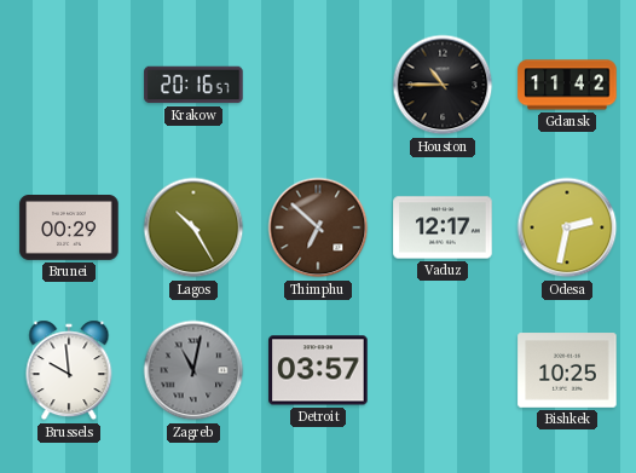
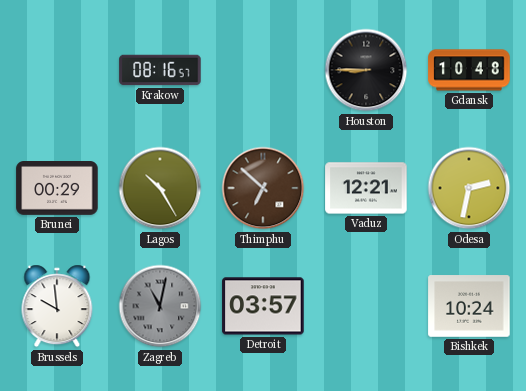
Krakow: 20:16 -> 08:16 (160, 70)
Houston: 10:45 -> 8:45 (366, 70)
Gdansk: 11:42 -> 10:48 (469, 70)
Vaduz: 12:17 -> 12:21 (366, 188)
Bishkek: 10:25 -> 10:24 (469, 306)
